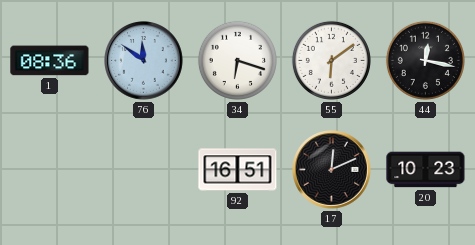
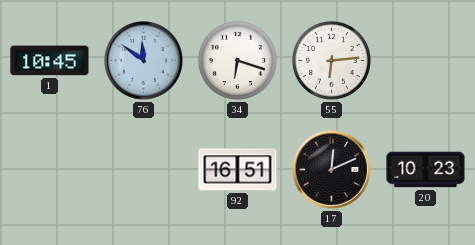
1: 08:36 -> 10:45 (50, 61)
55: 6:09 -> 6:14 (331, 60)
44: 12:17 -> none (425, 60)
